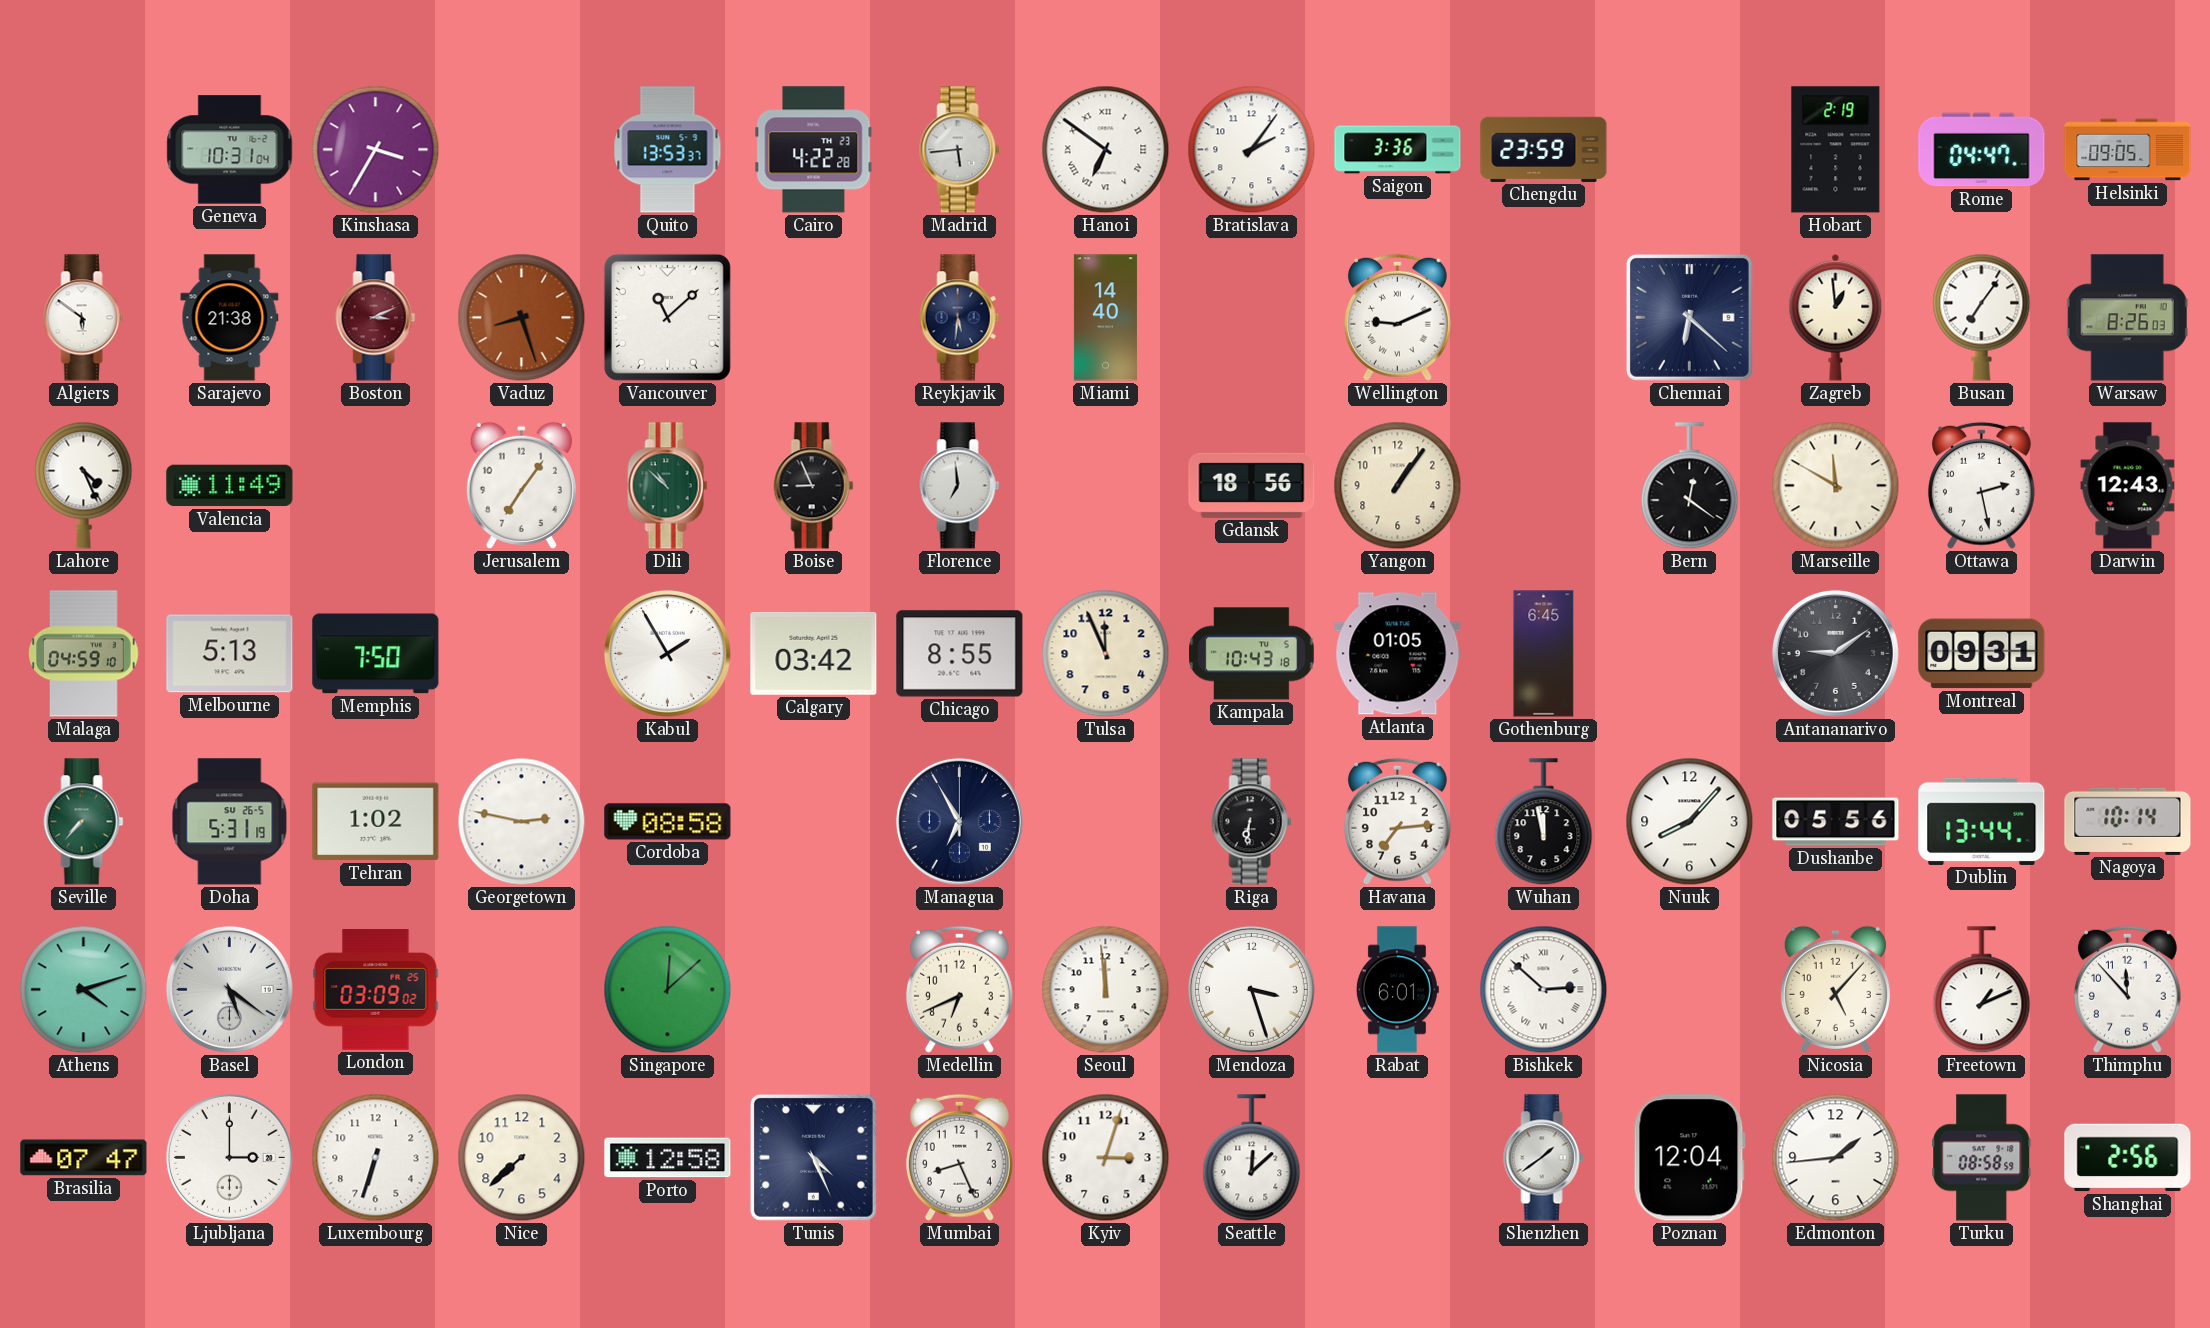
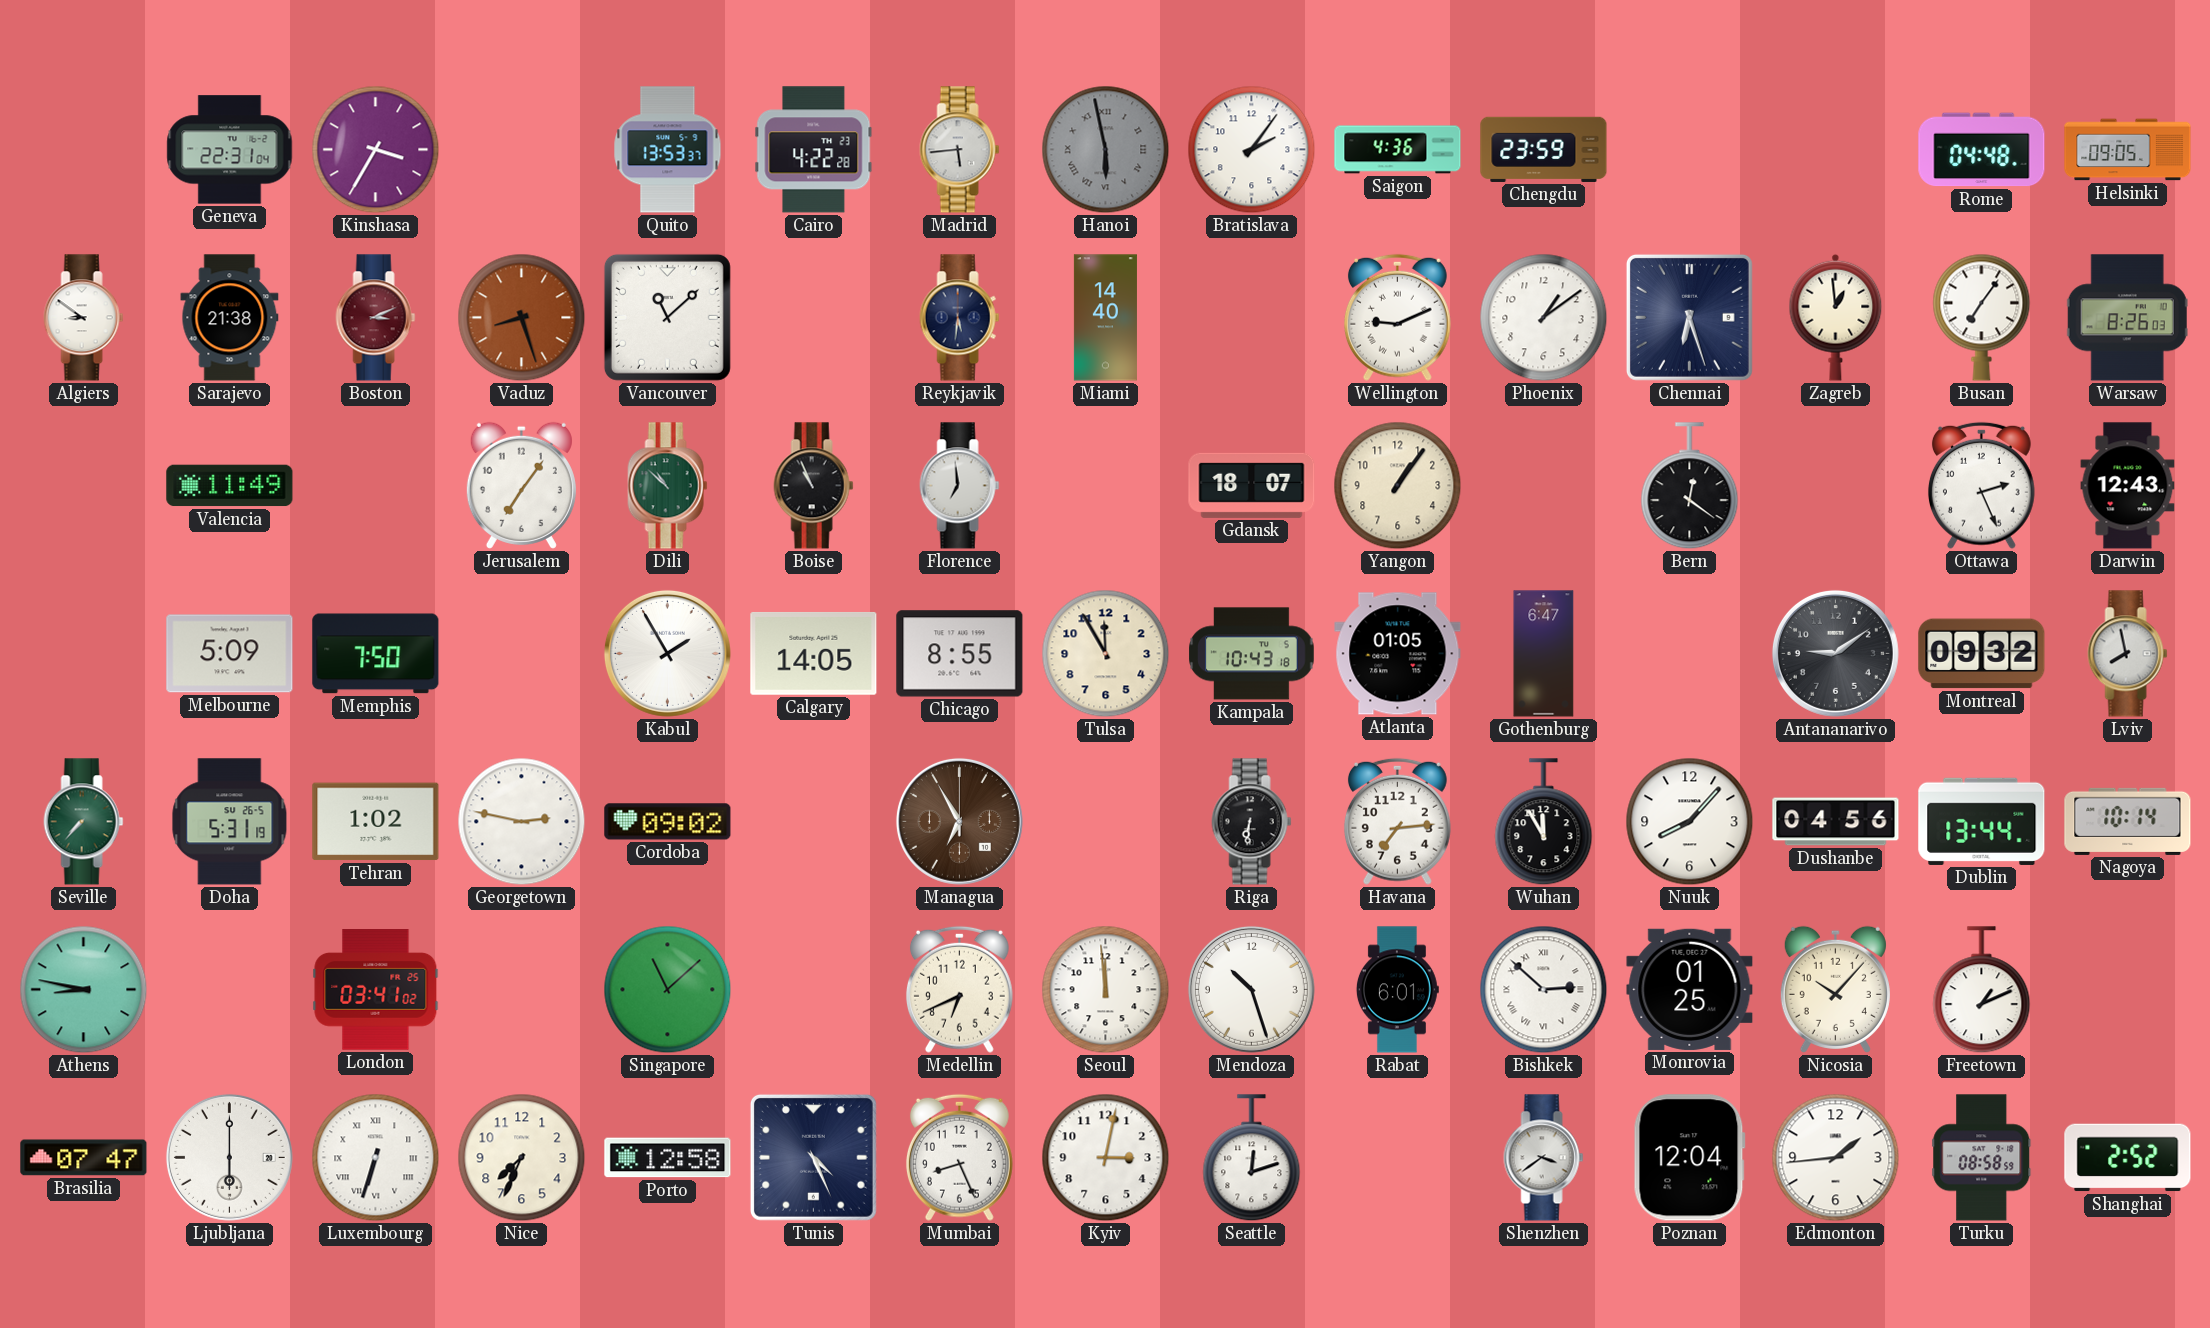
Geneva: 10:31 -> 22:31 (230, 150)
Hanoi: 6:51 -> 5:58 (1106, 150)
Hanoi dial: white -> grey (1106, 150)
Saigon: 3:36 -> 4:36 (1398, 150)
Hobart: 2:19 -> none (1836, 150)
Rome: 04:47 -> 04:48 (1982, 150)
Algiers: 5:51 -> 8:51 (84, 318)
Phoenix: none -> 1:09 (1544, 318)
Chennai: 6:22 -> 6:27 (1689, 317)
Lahore: 4:26 -> none (84, 485)
Boise: 8:56 -> 10:56 (814, 486)
Gdansk: 18:56 -> 18:07 (1252, 485)
Marseille: 11:50 -> none (1836, 486)
Ottawa: 2:28 -> 2:26 (1981, 485)
Malaga: 04:59 -> none (84, 654)
Melbourne: 5:13 -> 5:09 (230, 654)
Calgary: 03:42 -> 14:05 (814, 653)
Tulsa: 11:56 -> 11:55 (1106, 654)
Gothenburg: 6:45 -> 6:47 (1544, 654)
Montreal: 09:31 -> 09:32 (1982, 654)
Lviv: none -> 7:58 (2128, 654)
Cordoba: 08:58 -> 09:02 (668, 822)
Managua dial: navy -> brown (959, 821)
Wuhan: 11:58 -> 11:55 (1544, 822)
Dushanbe: 05:56 -> 04:56 (1836, 822)
Athens: 4:12 -> 8:47 (84, 990)
Basel: 5:21 -> none (229, 989)
London: 03:09 -> 03:41 (376, 990)
Singapore: 12:08 -> 11:08 (668, 990)
Mendoza: 3:27 -> 10:27 (1251, 989)
Monrovia: none -> 01:25 (1690, 989)
Nicosia: 5:07 -> 10:07 (1835, 989)
Thimphu: 11:53 -> none (2127, 989)
Ljubljana: 3:00 -> 6:00 (229, 1157)
Luxembourg numerals: Arabic -> Roman (376, 1158)
Nice: 7:38 -> 7:34 (522, 1158)
Kyiv: 3:03 -> 3:02 (1106, 1158)
Seattle: 12:08 -> 12:12 (1252, 1158)
Shenzhen: 1:39 -> 3:39 (1544, 1158)
Shanghai: 2:56 -> 2:52 (2128, 1158)
